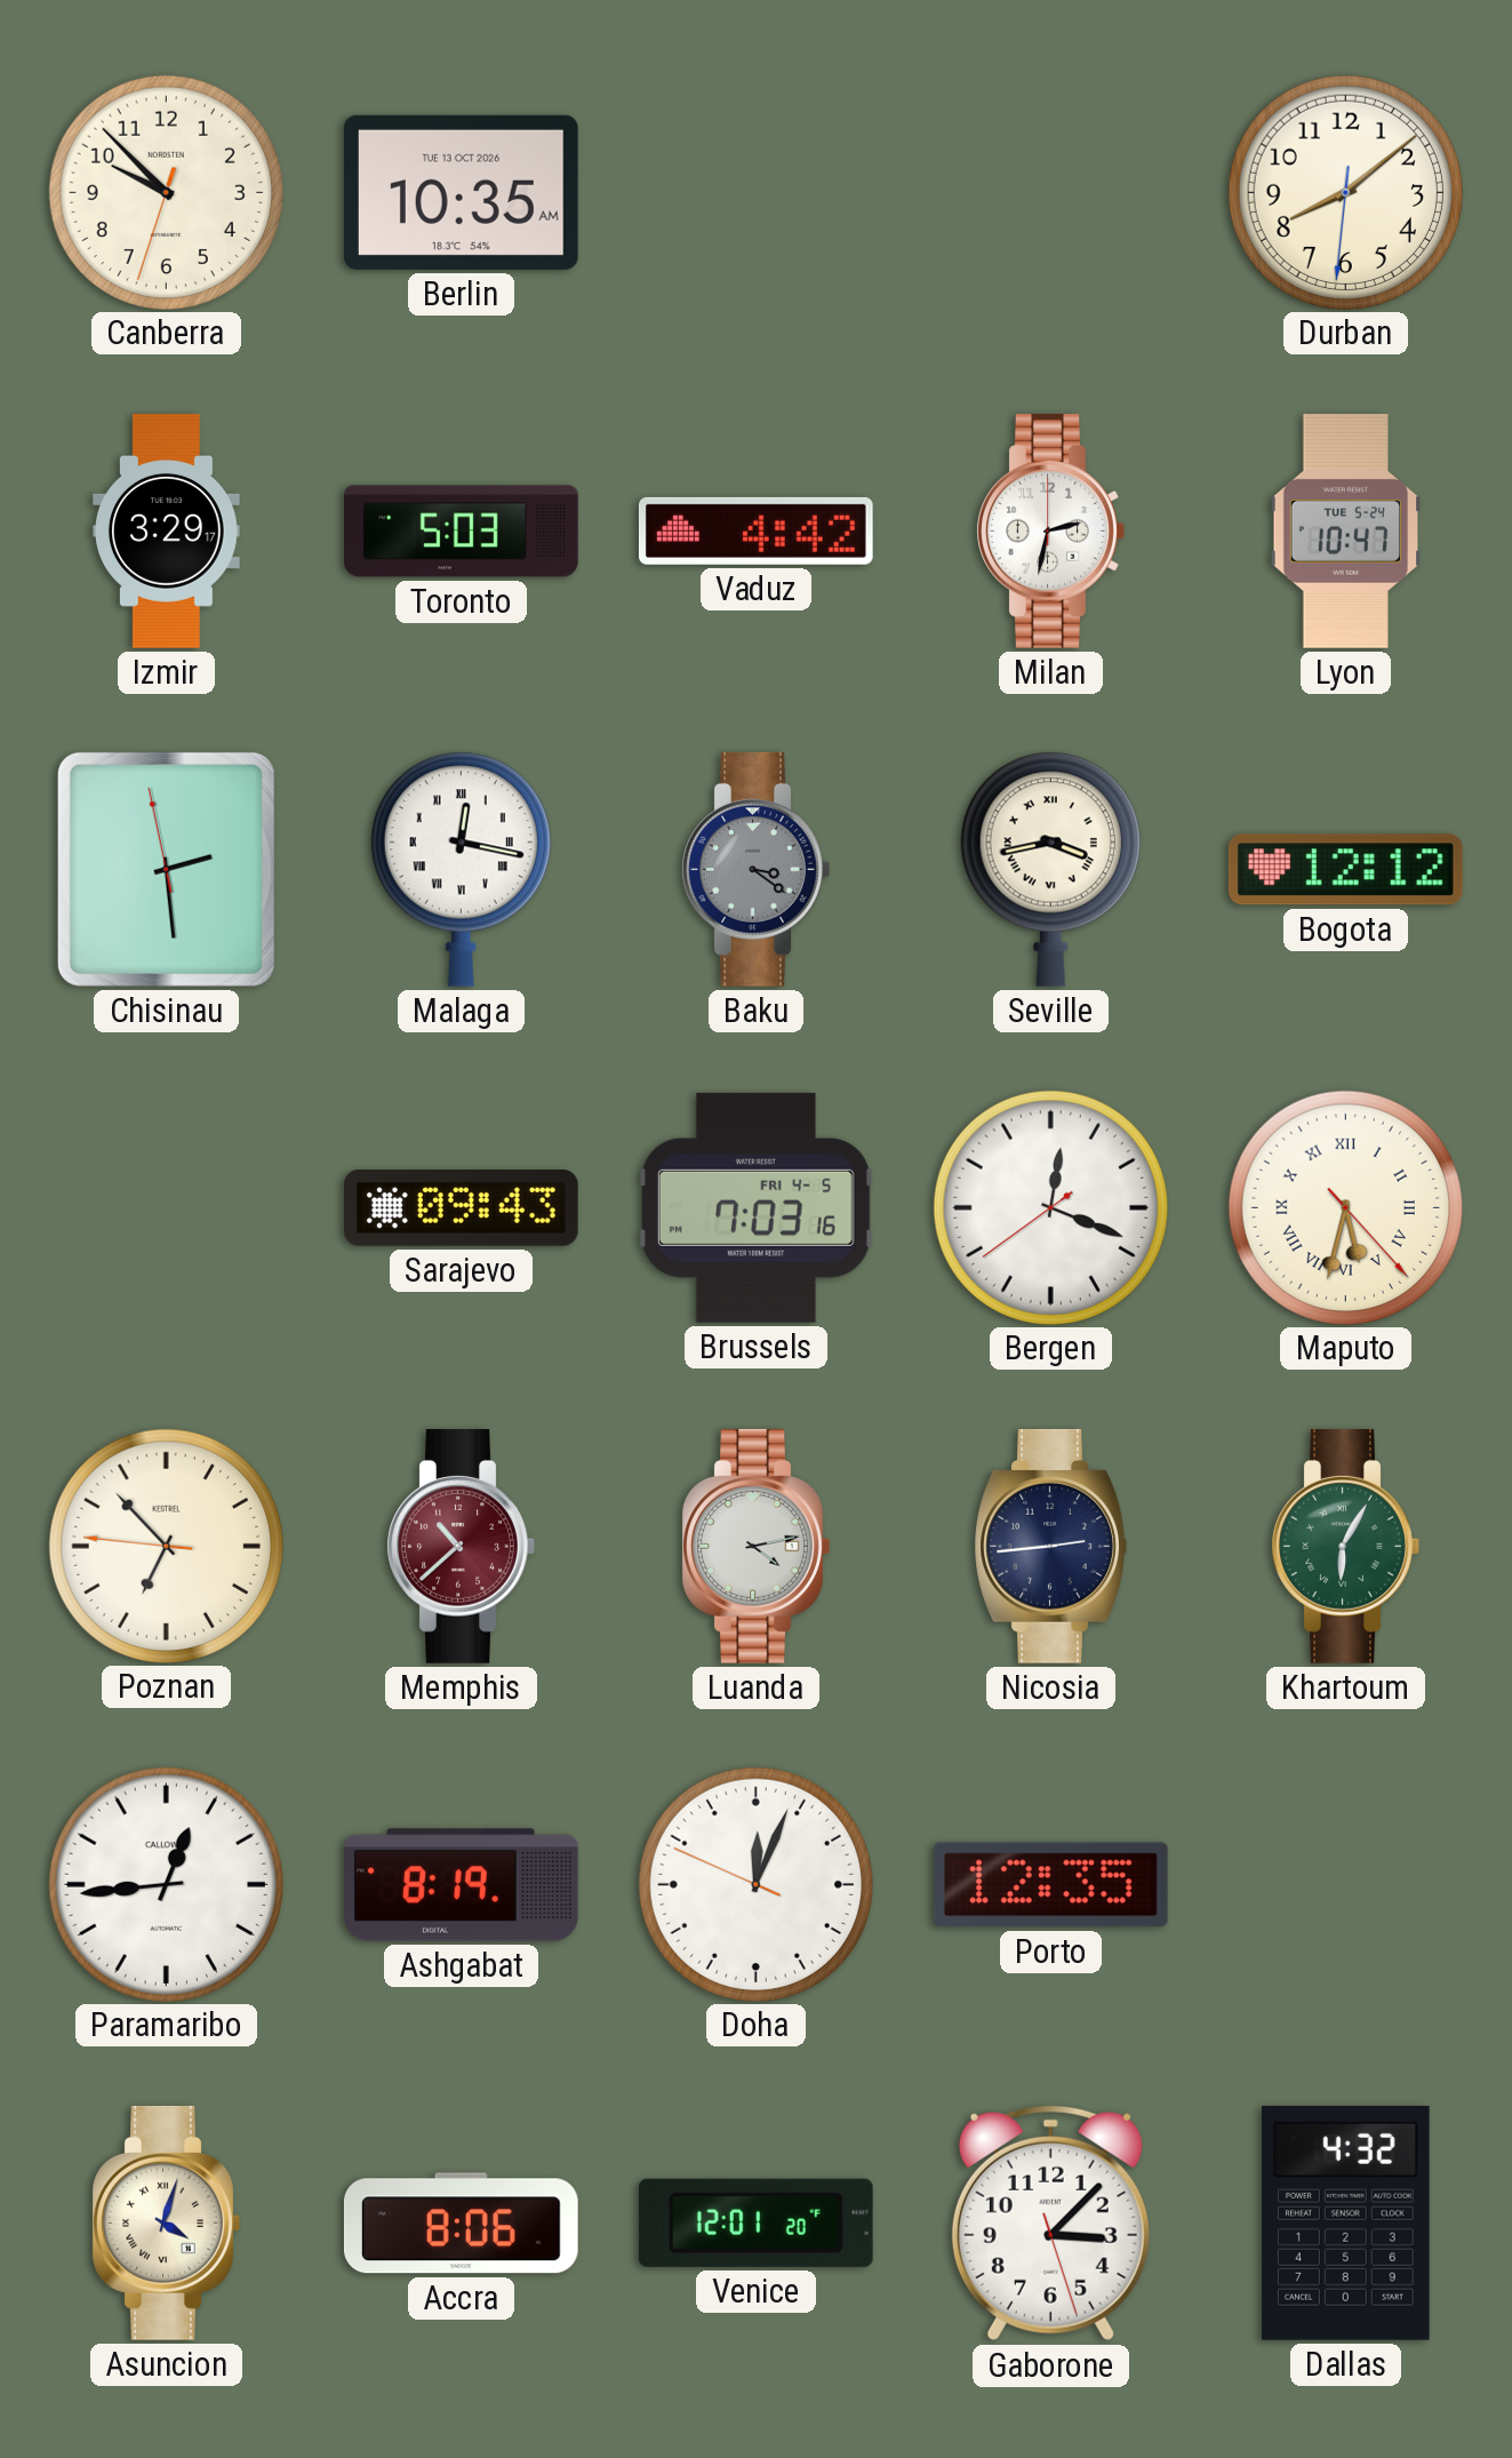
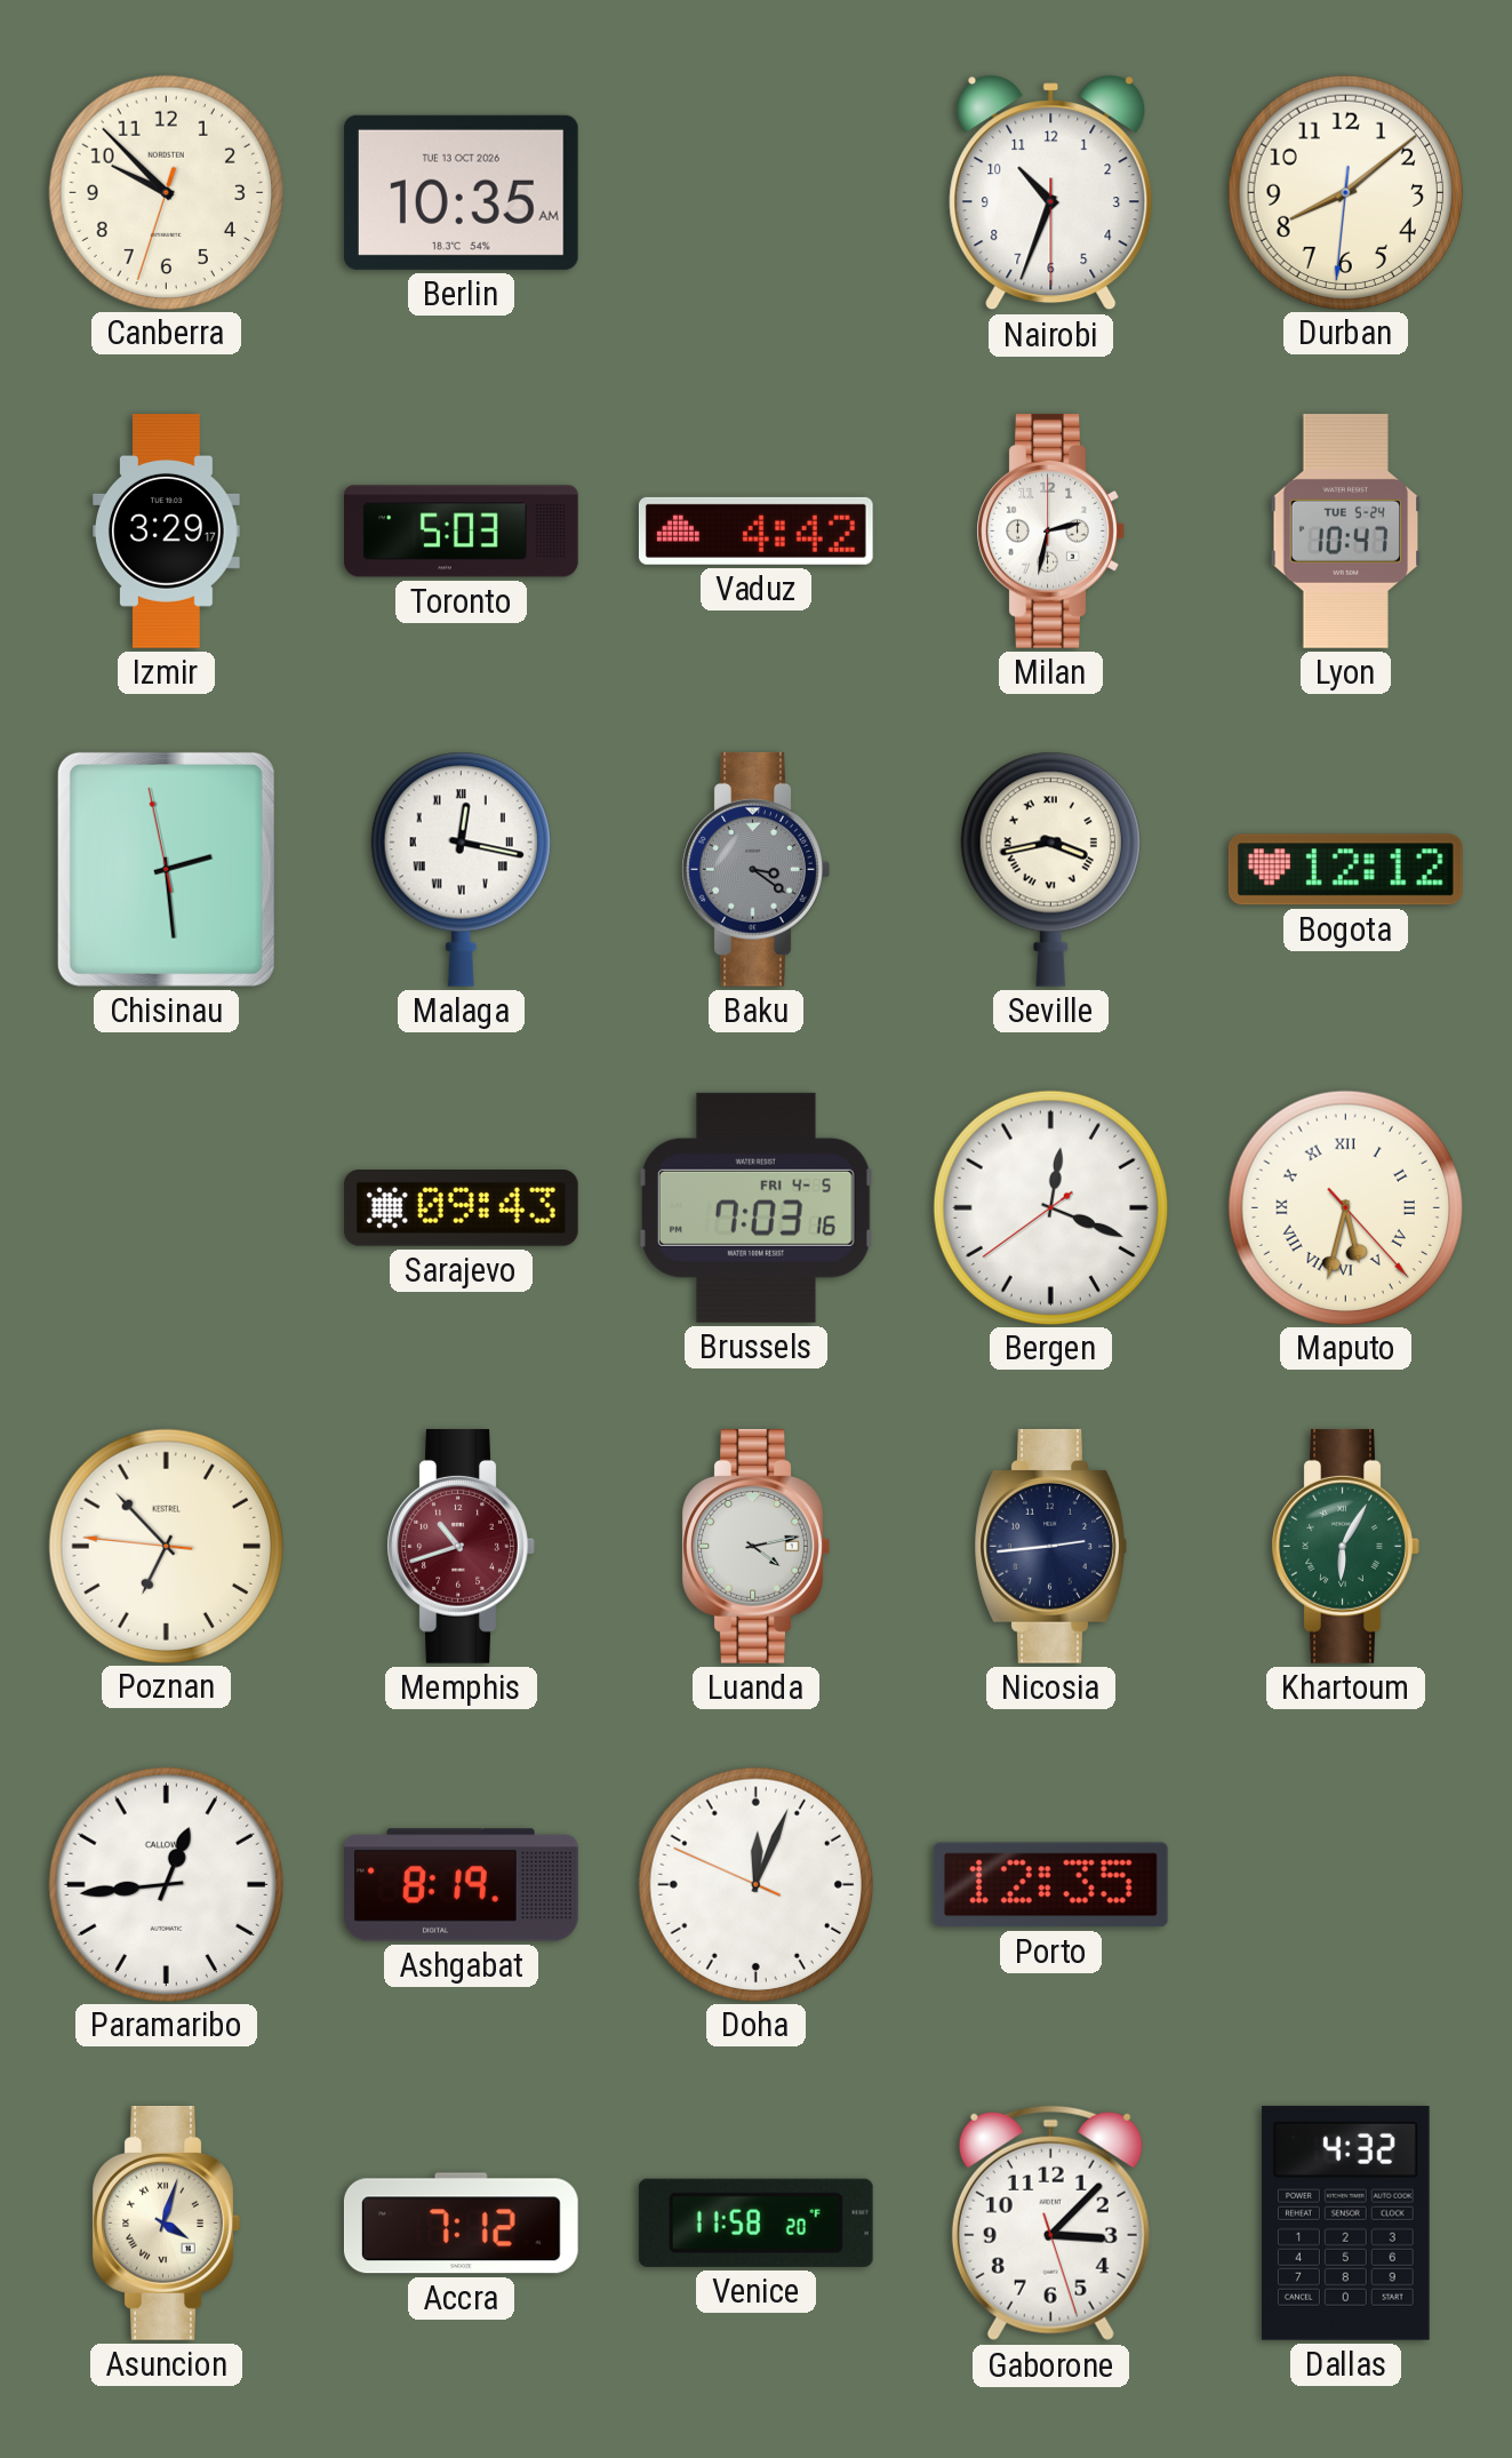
Nairobi: none -> 10:33 (1051, 193)
Memphis: 10:38 -> 10:42 (461, 1546)
Accra: 8:06 -> 7:12 (461, 2224)
Venice: 12:01 -> 11:58 (755, 2222)
